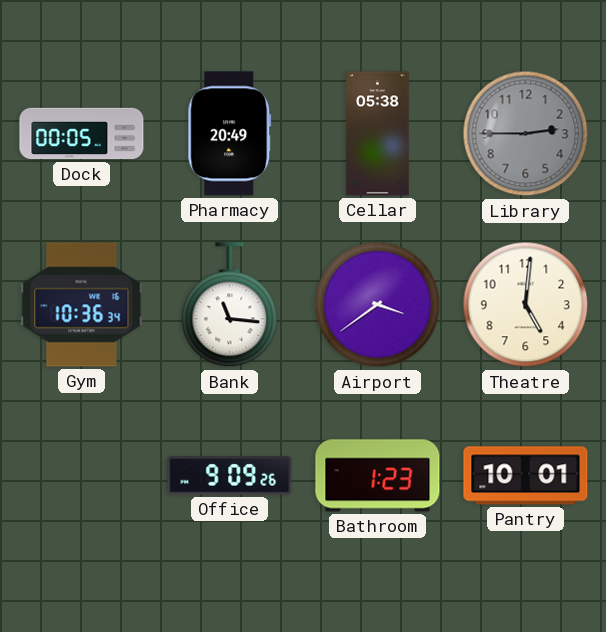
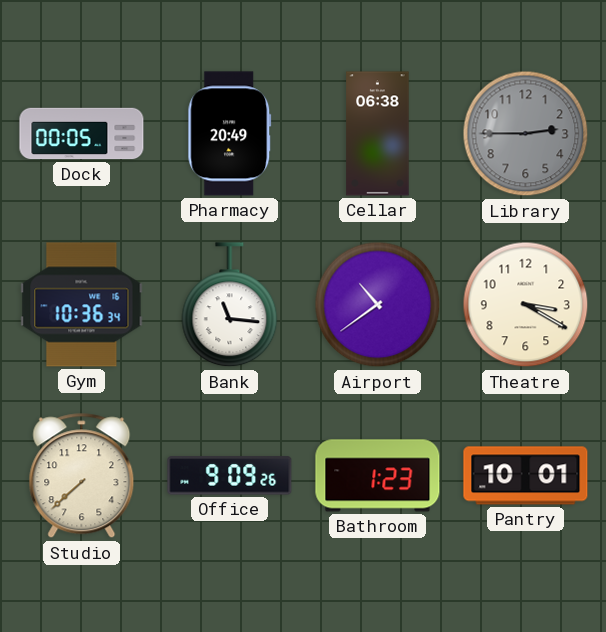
Cellar: 05:38 -> 06:38 (378, 134)
Airport: 3:39 -> 10:39 (378, 305)
Theatre: 5:01 -> 3:20 (526, 305)
Studio: none -> 7:38 (82, 476)
